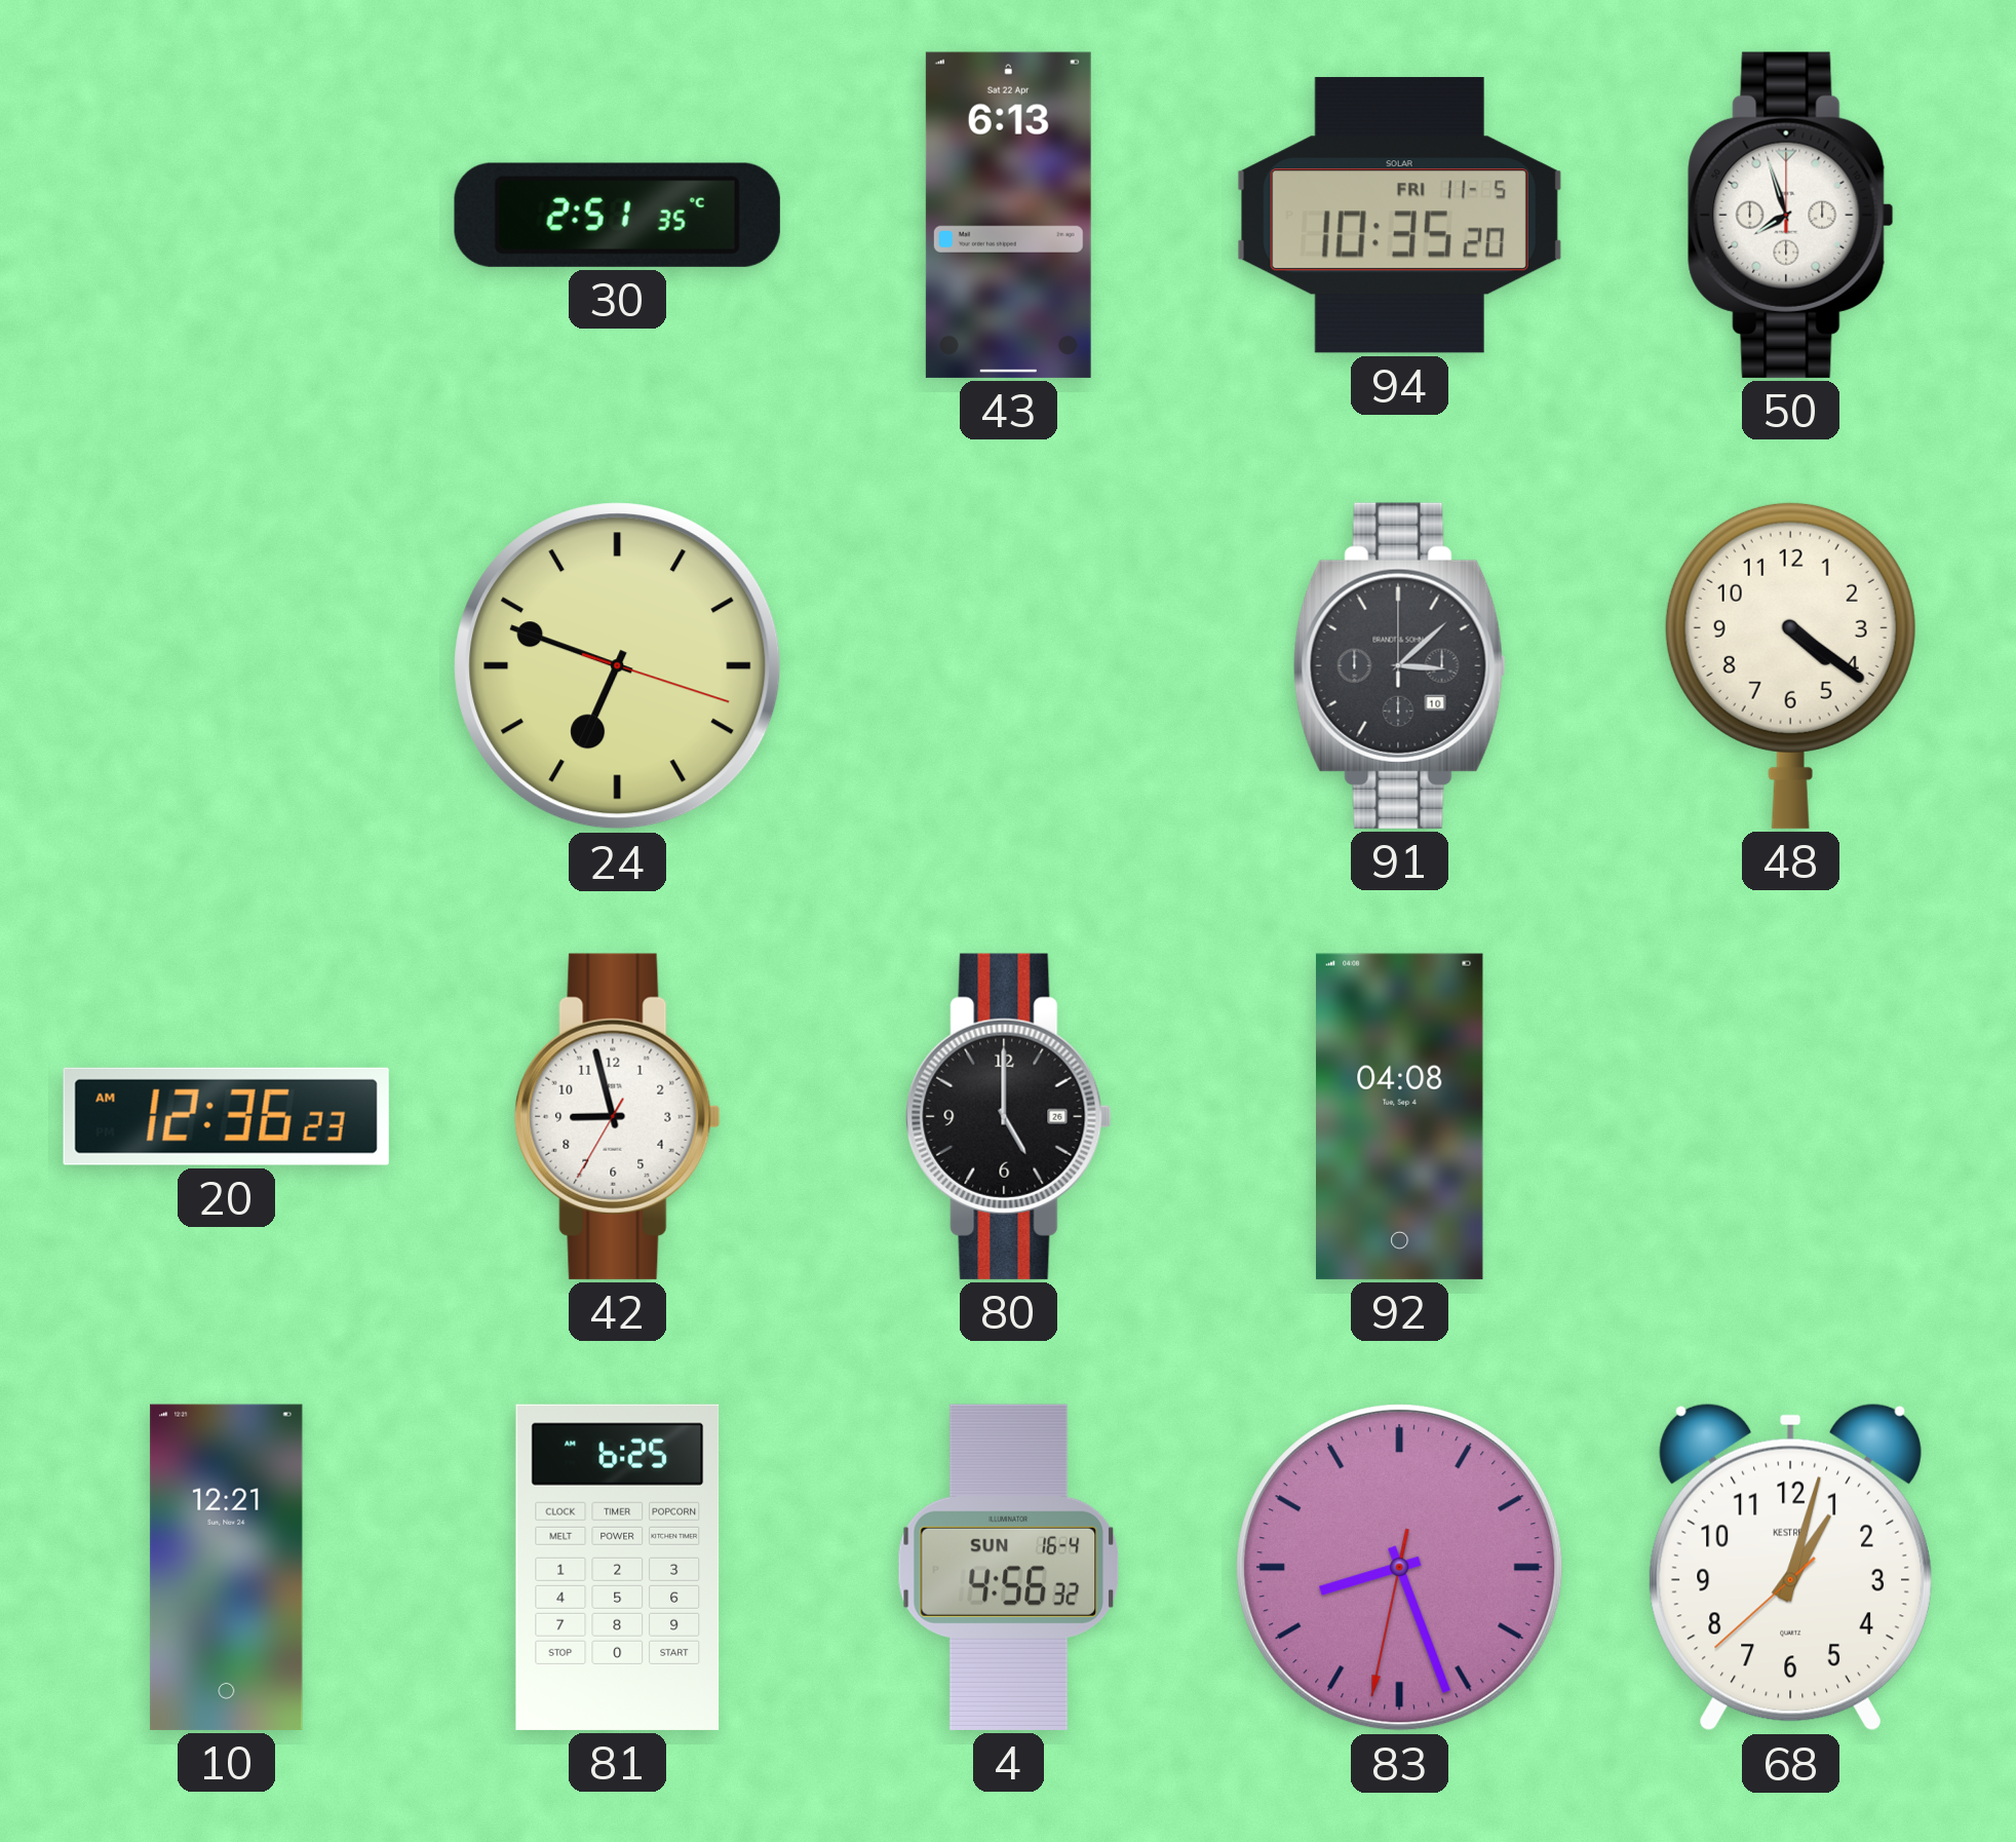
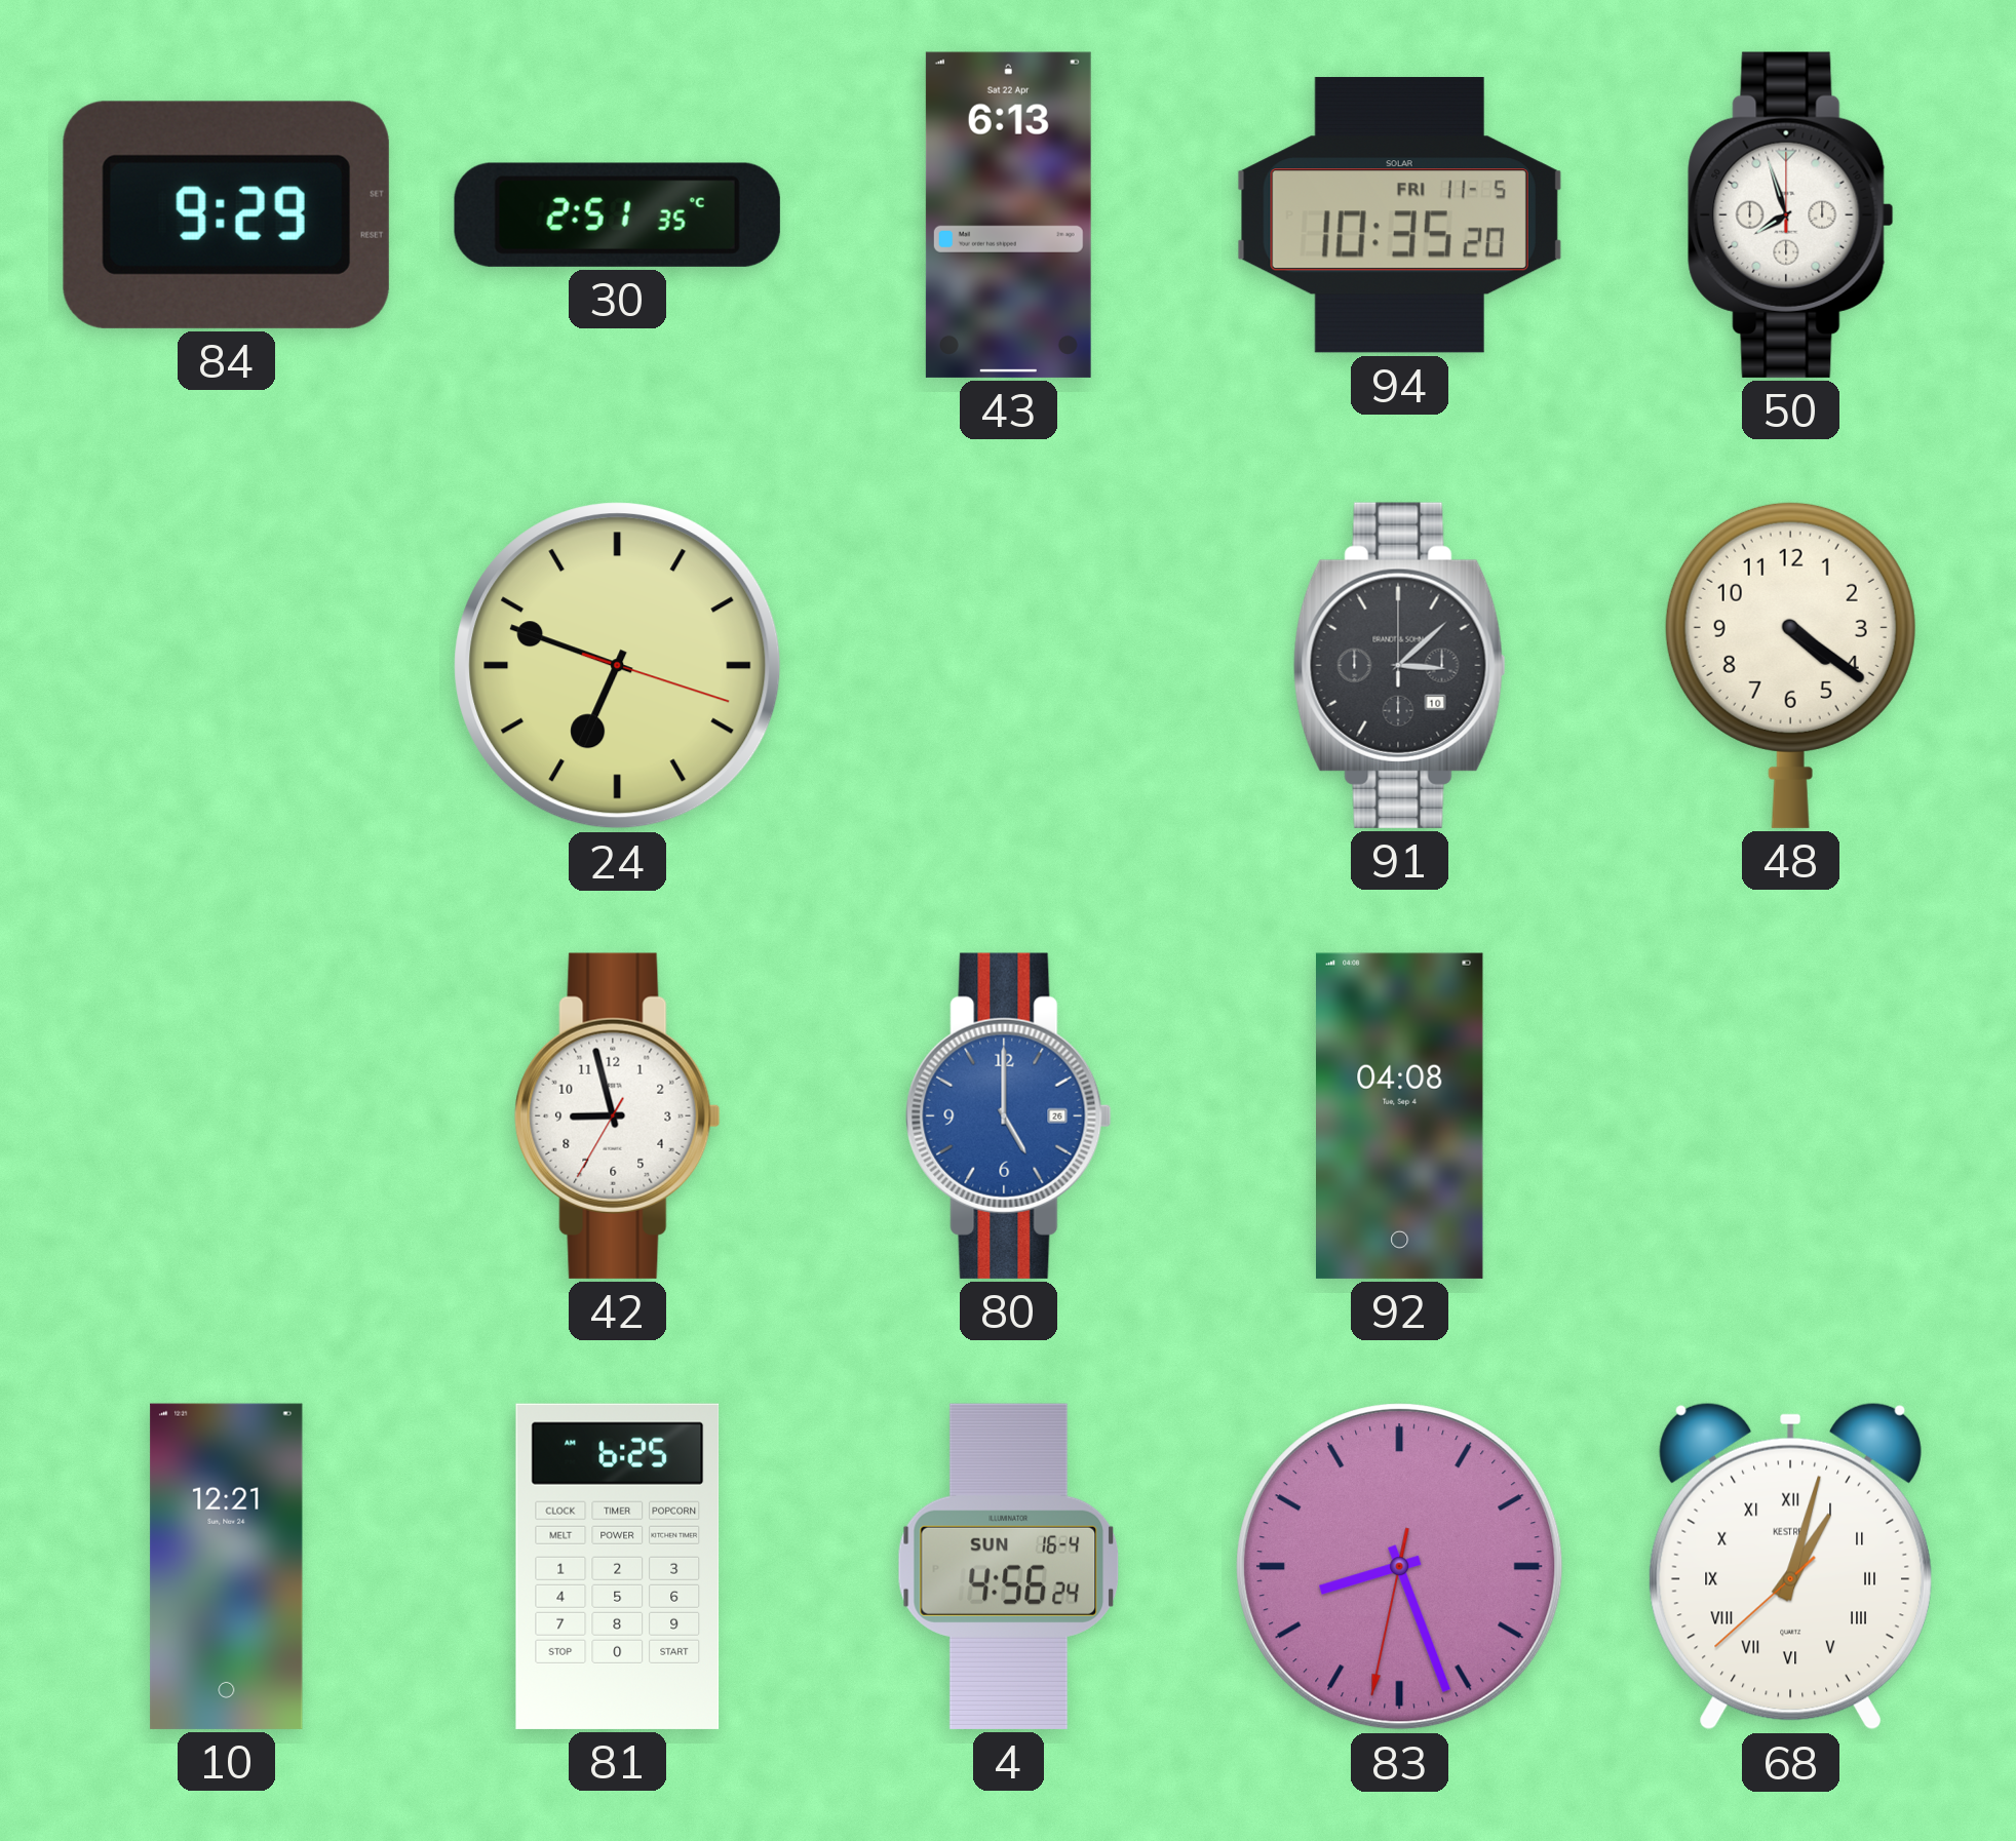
84: none -> 9:29 (226, 214)
20: 12:36 -> none (226, 1116)
80 dial: black -> blue (1009, 1115)
4: 4:56:32 -> 4:56:24 (1009, 1566)
68 numerals: Arabic -> Roman (1790, 1566)
